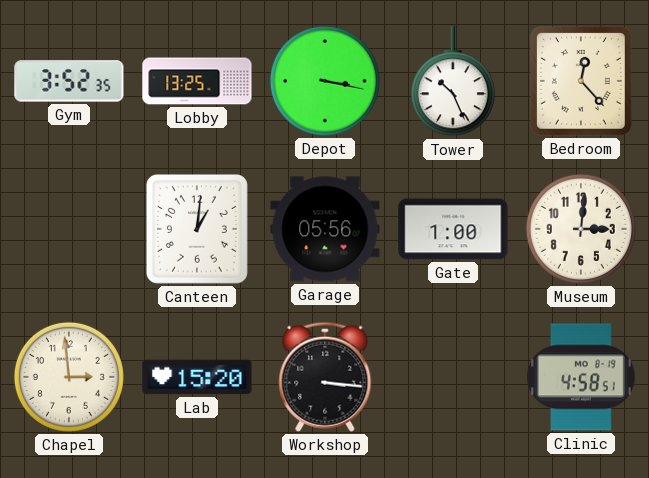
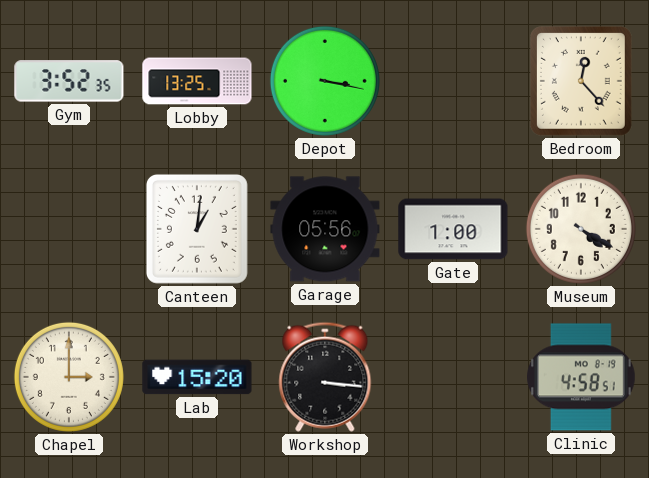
Tower: 10:26 -> none (453, 82)
Museum: 3:01 -> 4:20 (581, 229)
Chapel: 2:59 -> 3:00 (69, 377)
